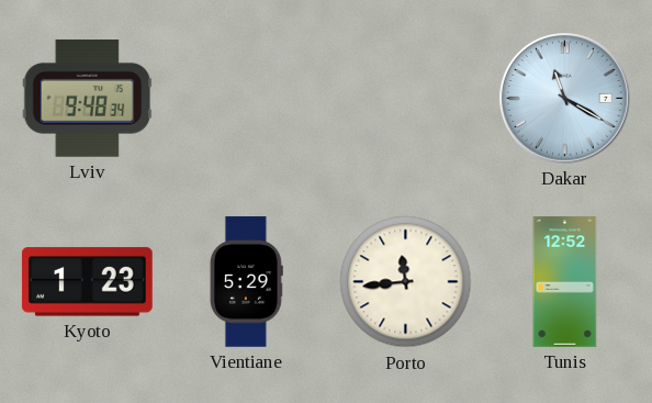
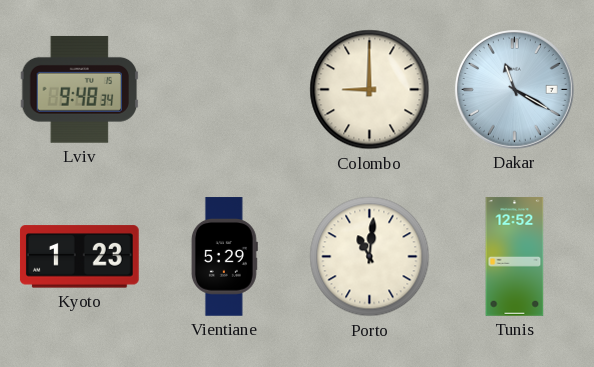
Colombo: none -> 9:00 (370, 90)
Porto: 11:44 -> 11:01 (370, 257)
